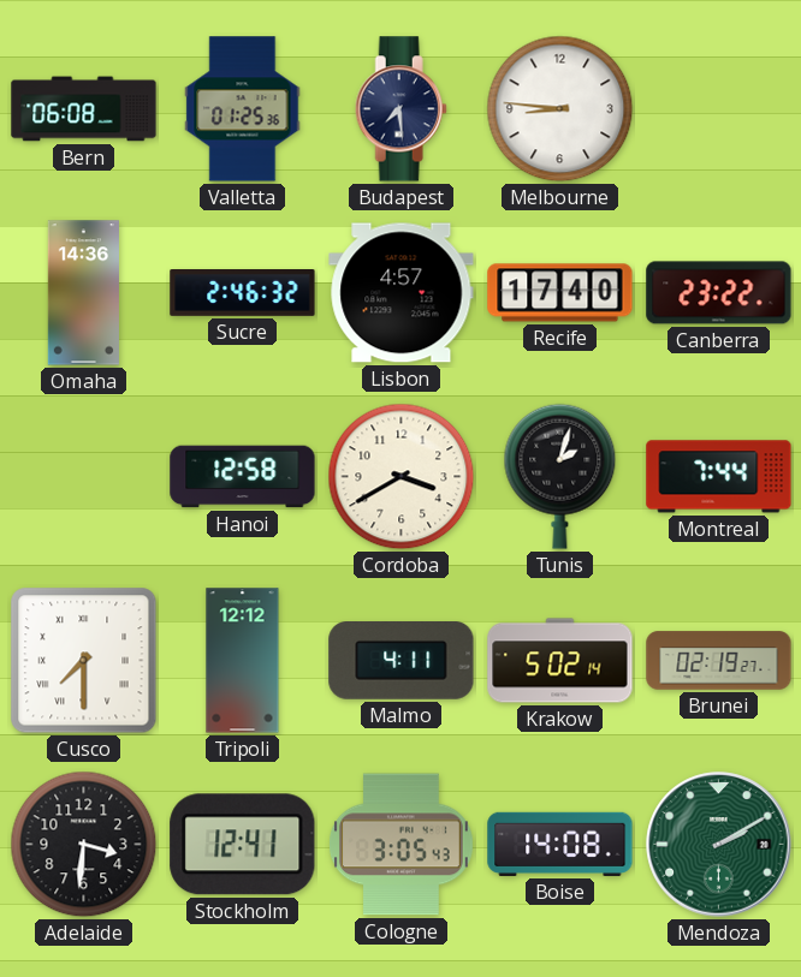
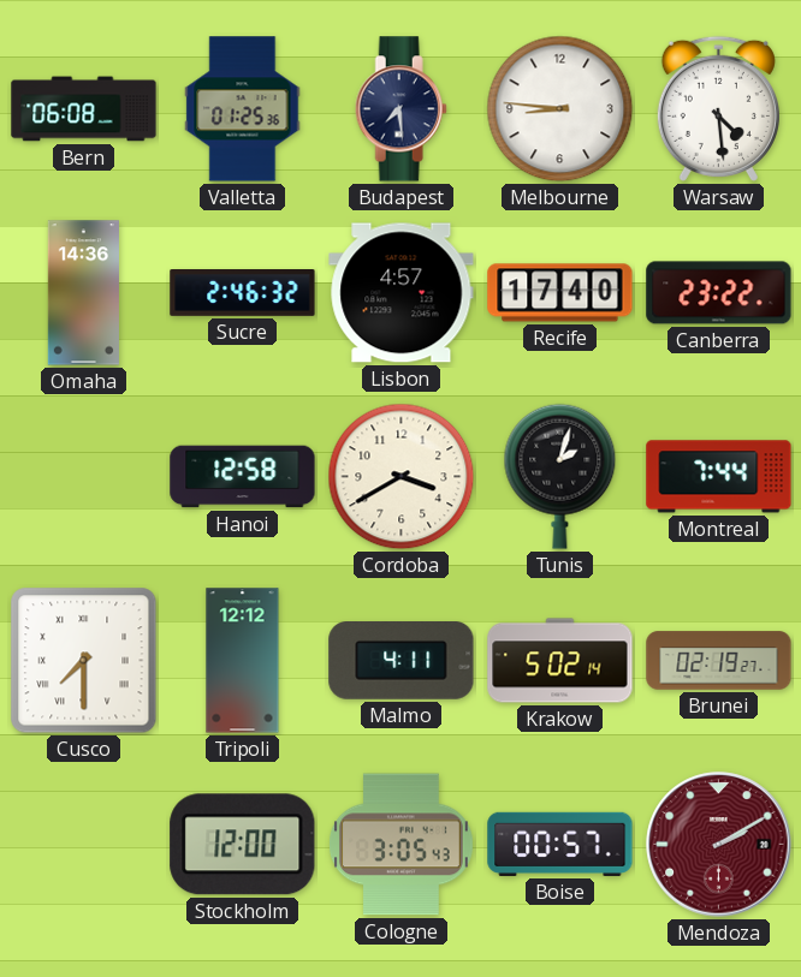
Warsaw: none -> 4:29 (718, 108)
Adelaide: 3:31 -> none (84, 845)
Stockholm: 12:41 -> 12:00 (243, 845)
Boise: 14:08 -> 00:57 (560, 844)
Mendoza dial: green -> burgundy (719, 845)
